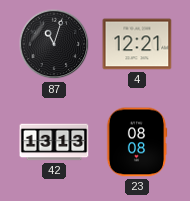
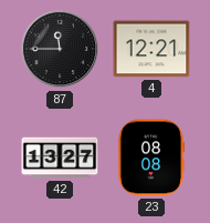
87: 11:03 -> 11:45 (60, 49)
42: 13:13 -> 13:27 (60, 158)
